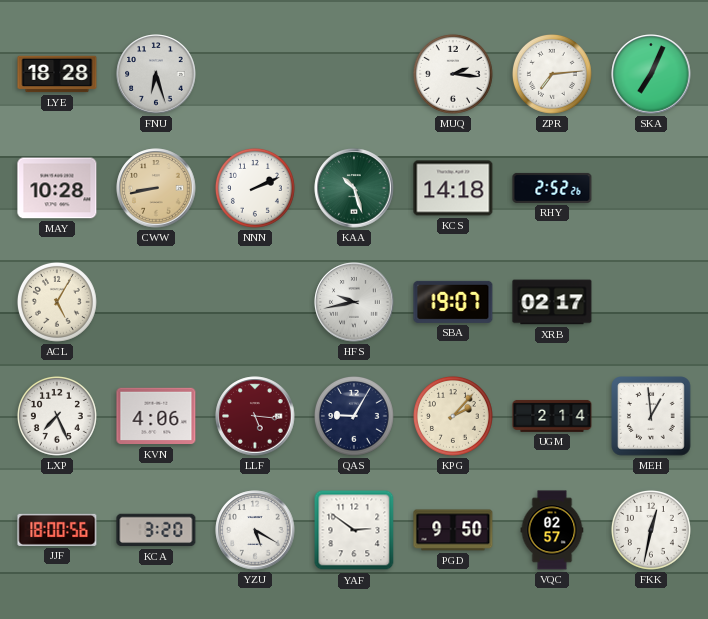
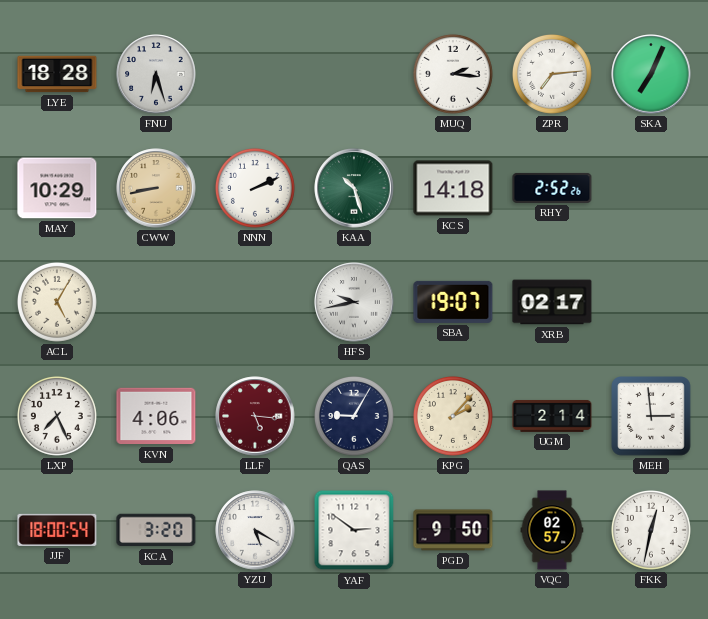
MAY: 10:28 -> 10:29 (57, 188)
MEH: 12:59 -> 2:59 (651, 416)
JJF: 18:00:56 -> 18:00:54 (57, 530)
